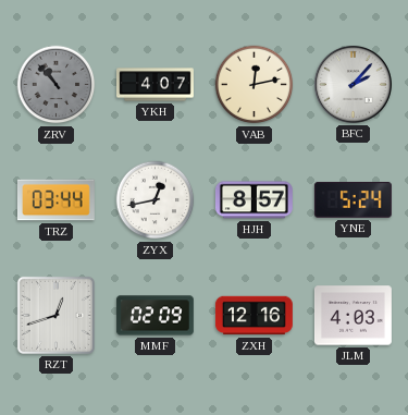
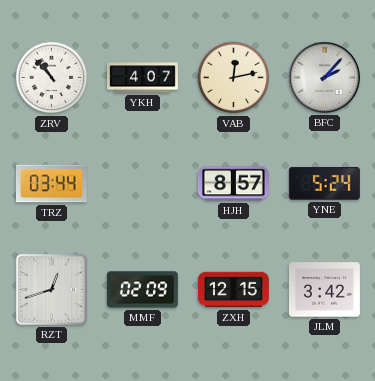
ZRV dial: grey -> white (52, 78)
ZYX: 12:43 -> none (156, 200)
ZXH: 12:16 -> 12:15 (233, 290)
JLM: 4:03 -> 3:42 (324, 290)
